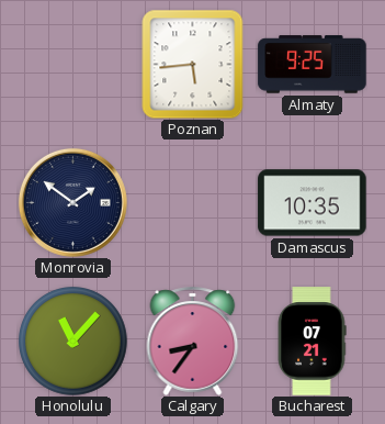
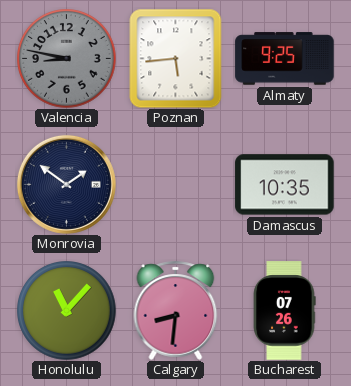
Valencia: none -> 8:47 (67, 59)
Calgary: 8:36 -> 8:31 (176, 310)
Bucharest: 07:21 -> 07:26 (284, 311)
